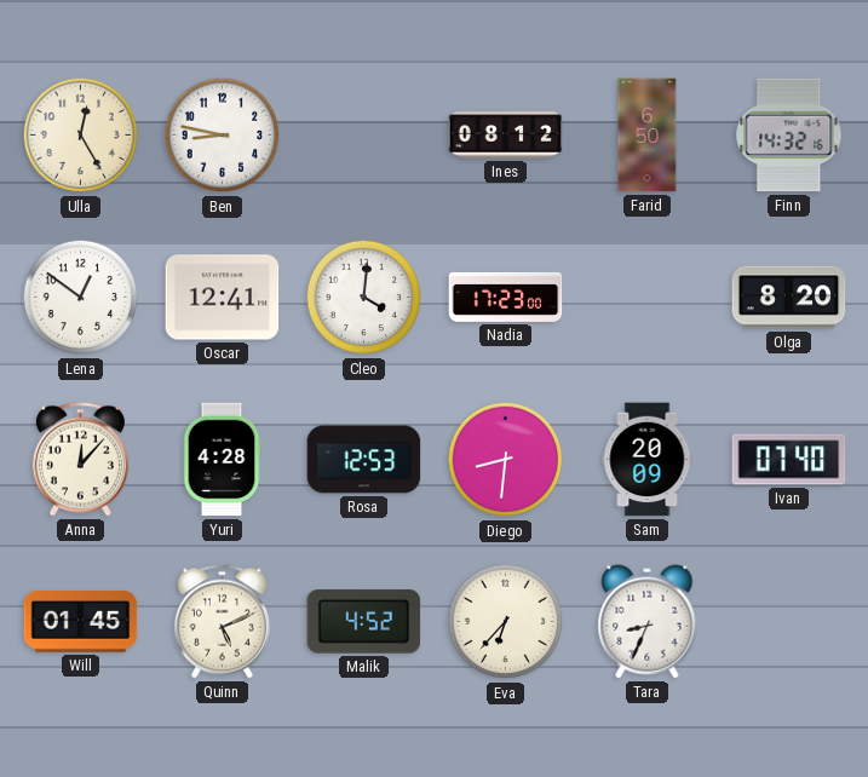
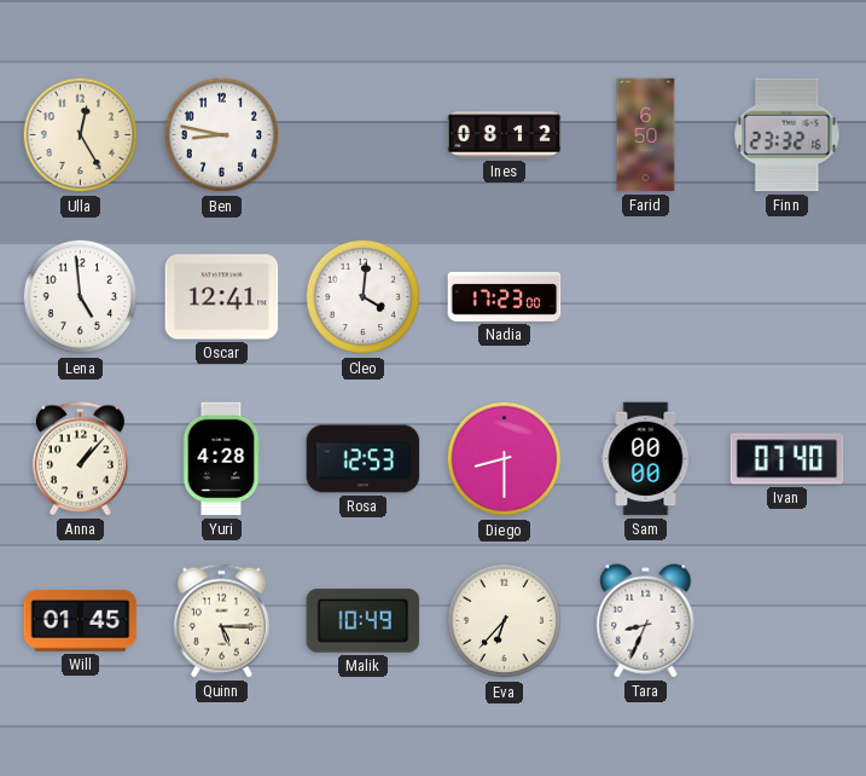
Finn: 14:32 -> 23:32 (787, 135)
Lena: 12:51 -> 4:59 (81, 297)
Olga: 8:20 -> none (789, 298)
Anna: 12:07 -> 1:07 (80, 459)
Diego: 8:31 -> 8:30 (505, 459)
Sam: 20:09 -> 00:00 (646, 459)
Quinn: 5:11 -> 5:15 (221, 621)
Malik: 4:52 -> 10:49 (364, 621)
